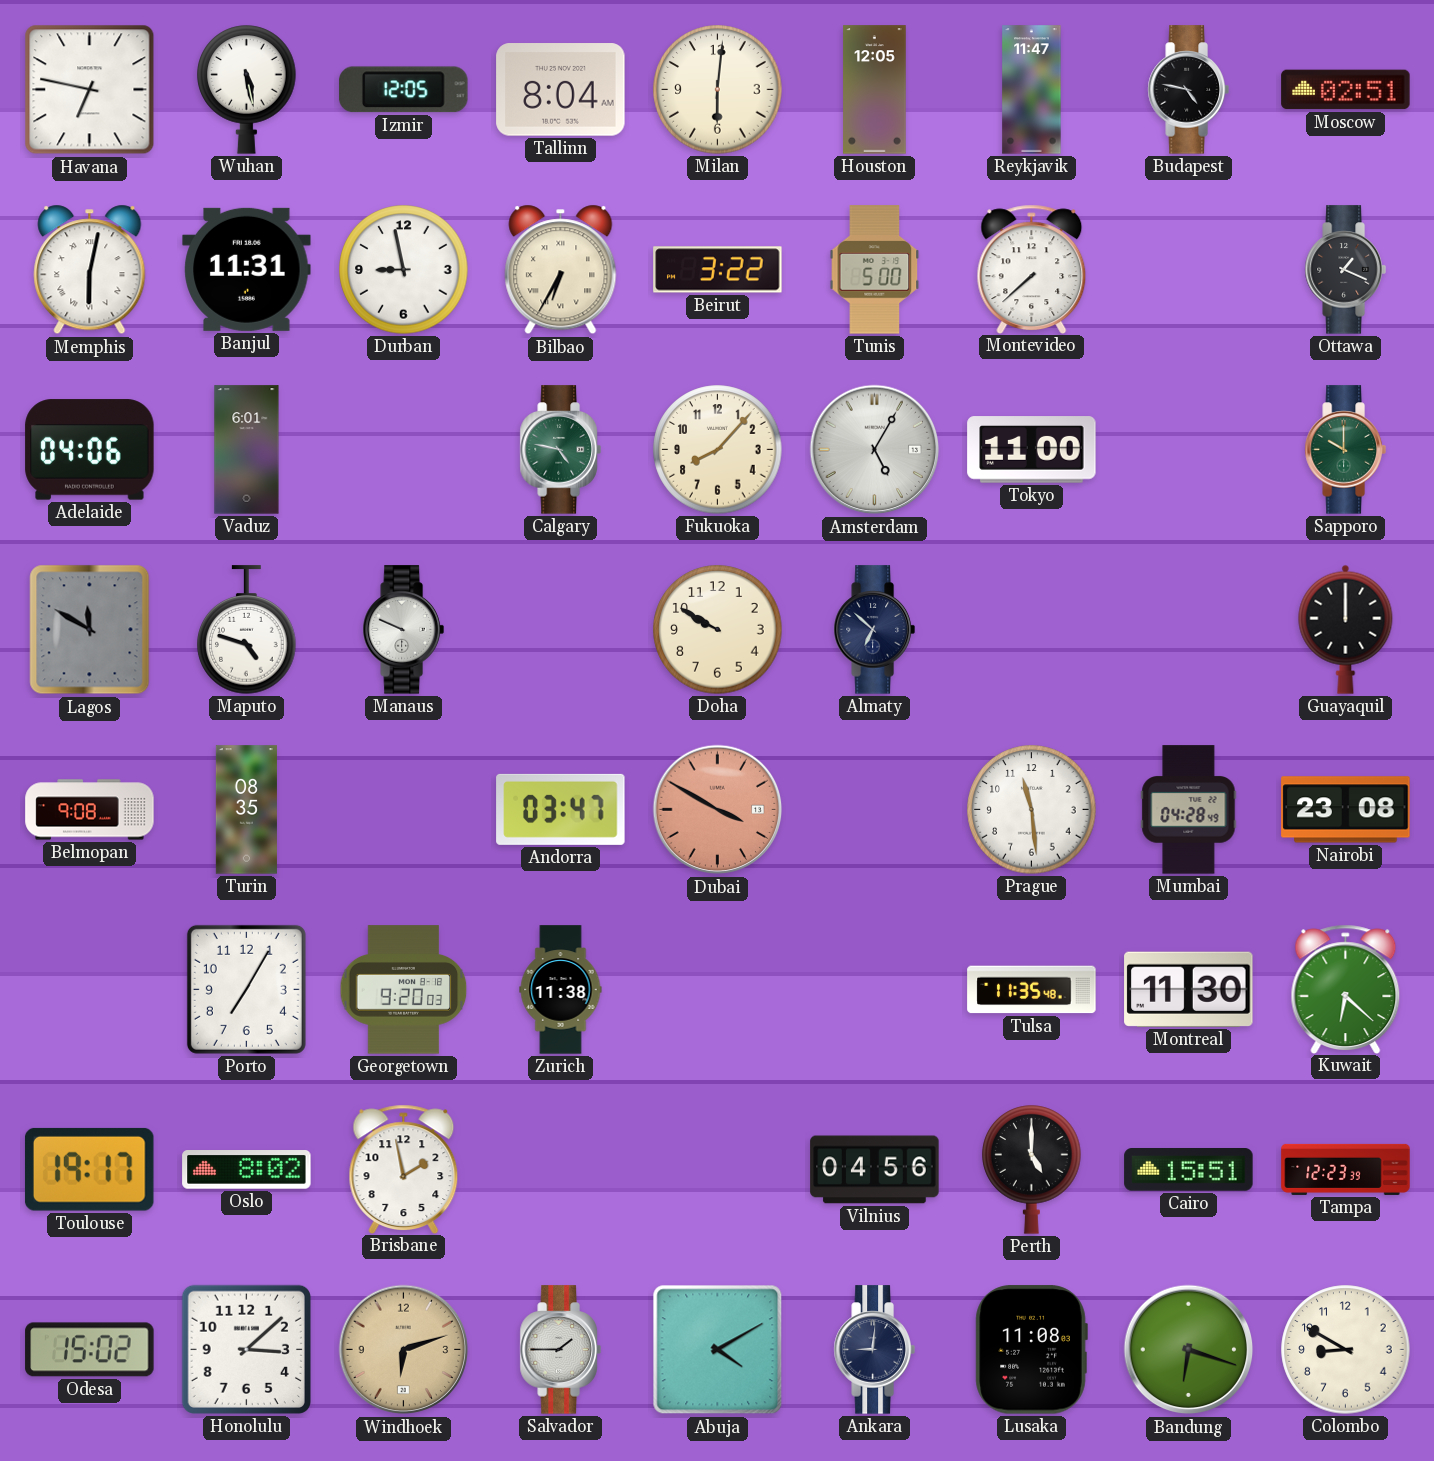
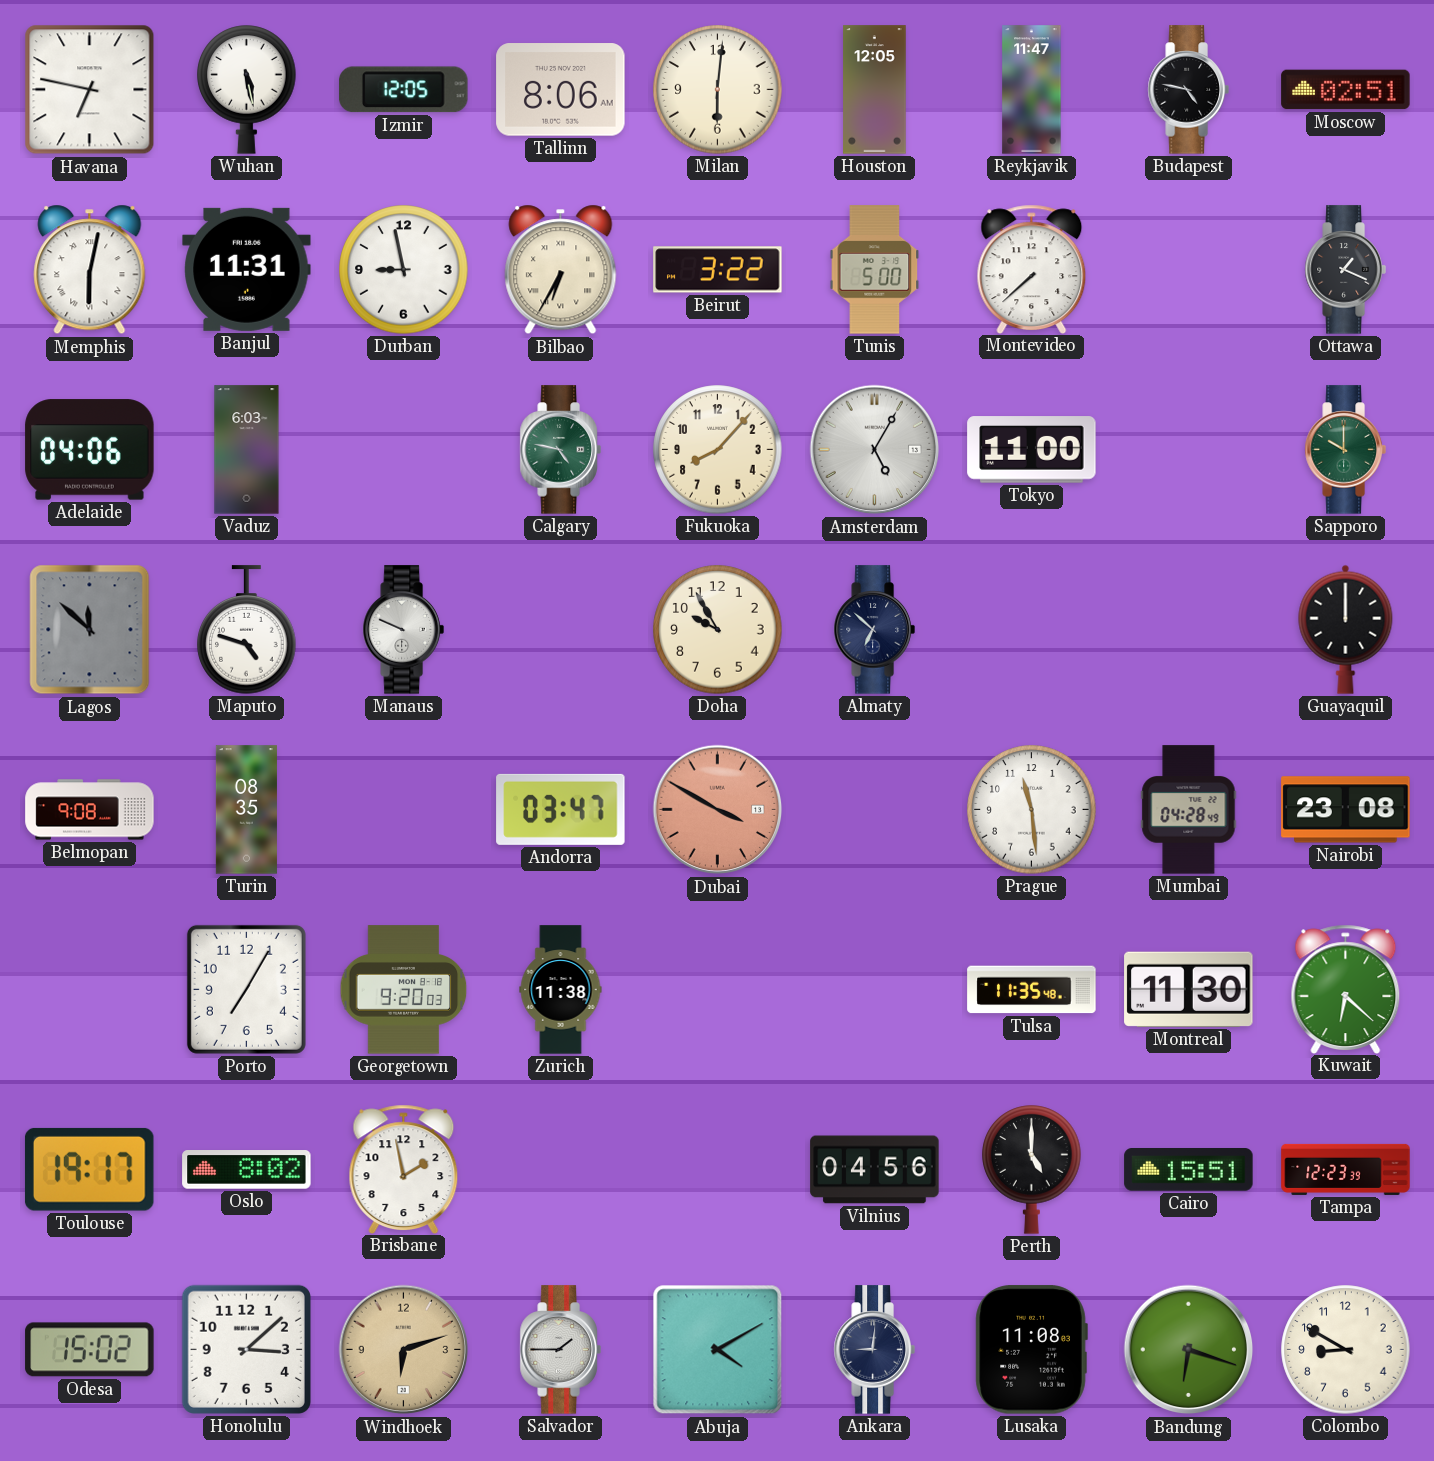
Tallinn: 8:04 -> 8:06 (561, 90)
Vaduz: 6:01 -> 6:03 (247, 450)
Lagos: 11:50 -> 11:52 (90, 630)
Doha: 9:50 -> 9:55 (718, 630)
